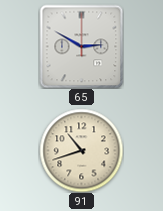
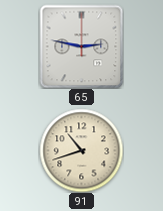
65: 2:50 -> 2:47 (81, 46)
